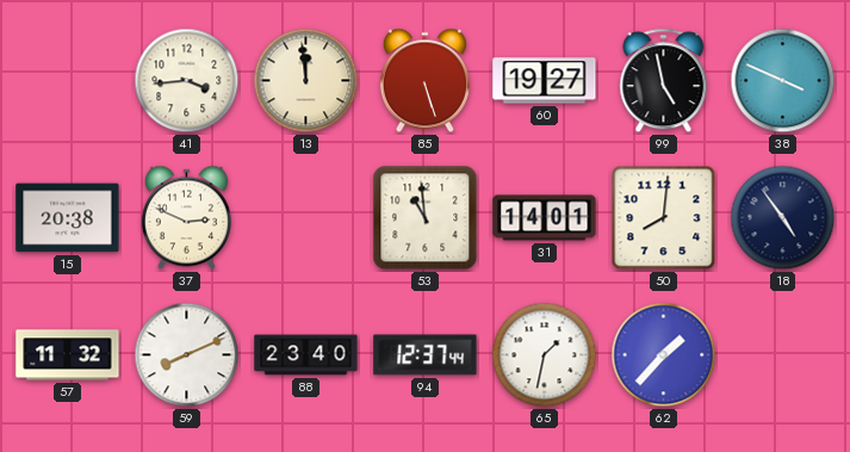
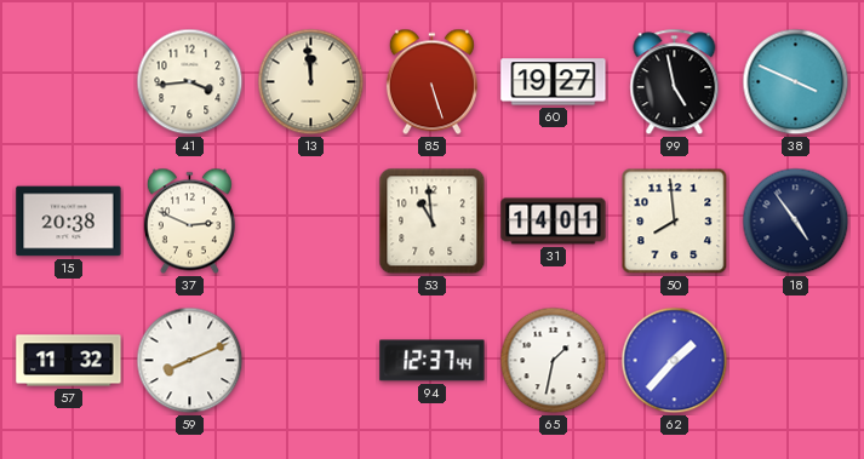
50: 8:01 -> 7:59 (675, 222)
88: 23:40 -> none (306, 355)
